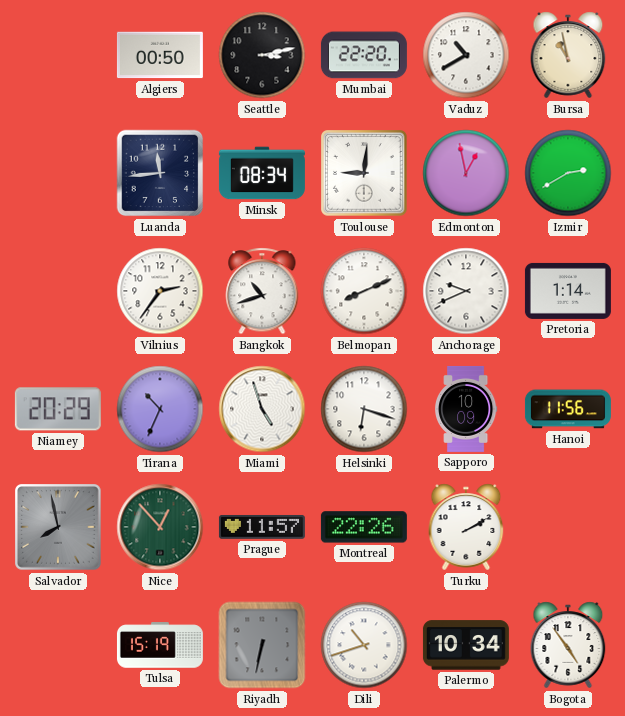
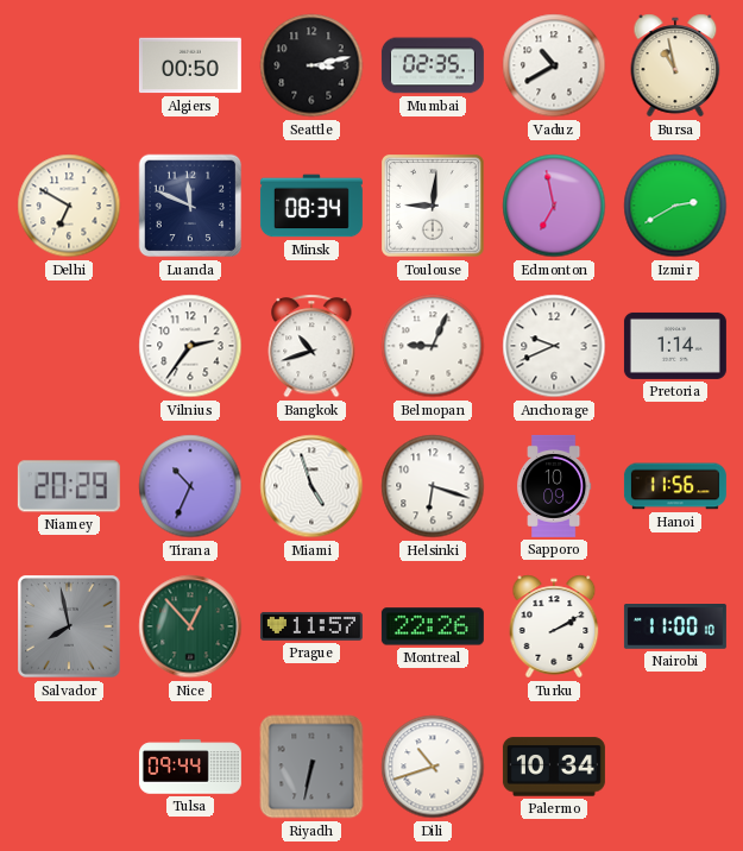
Mumbai: 22:20 -> 02:35 (433, 65)
Delhi: none -> 6:50 (69, 206)
Luanda: 11:44 -> 11:49 (190, 206)
Edmonton: 12:58 -> 6:58 (554, 206)
Belmopan: 8:11 -> 9:04 (433, 346)
Nairobi: none -> 11:00 (675, 628)
Tulsa: 15:19 -> 09:44 (190, 767)
Bogota: 4:54 -> none (568, 645)
